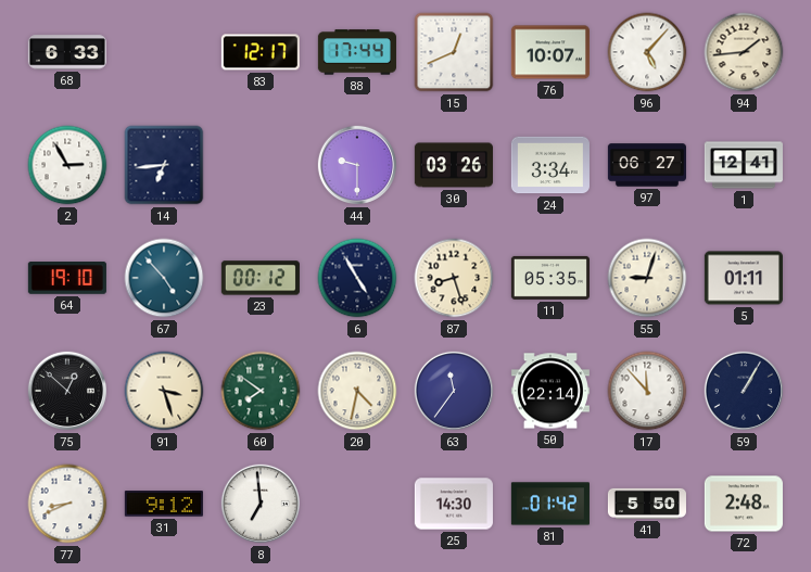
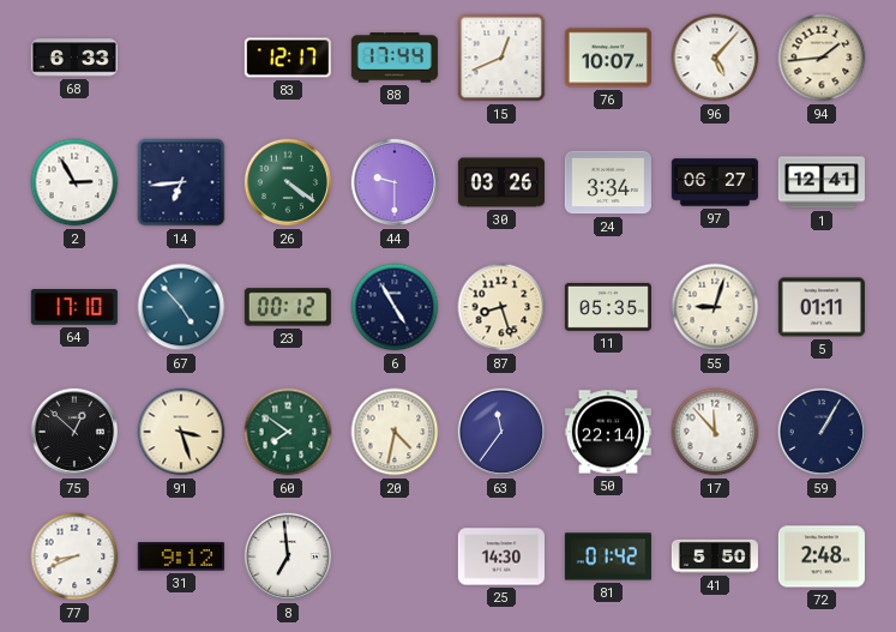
26: none -> 4:21 (288, 182)
64: 19:10 -> 17:10 (74, 308)
